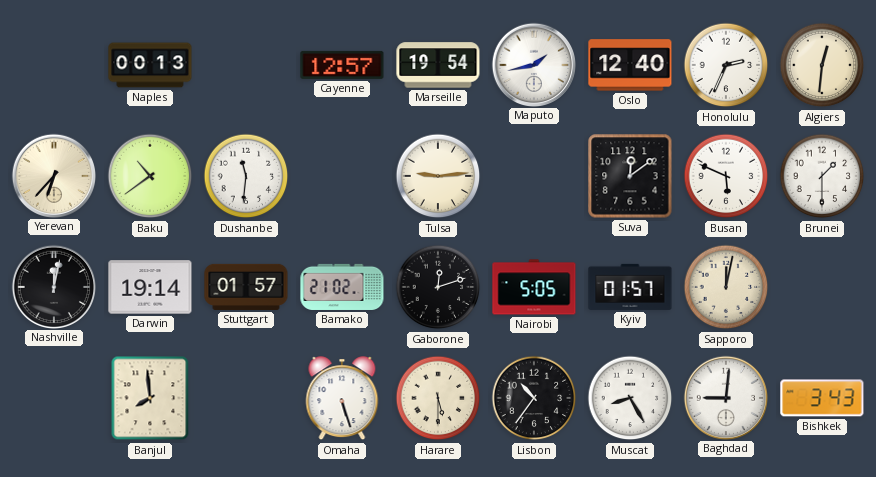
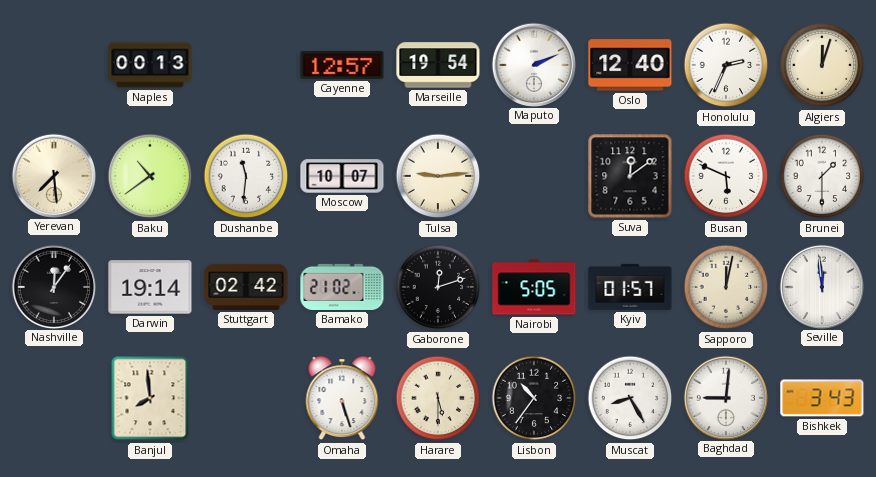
Maputo: 1:43 -> 2:11 (533, 64)
Algiers: 12:31 -> 12:03 (822, 65)
Yerevan: 6:37 -> 7:29 (53, 175)
Moscow: none -> 10:07 (342, 176)
Nashville: 12:02 -> 12:06 (53, 286)
Stuttgart: 01:57 -> 02:42 (246, 287)
Seville: none -> 11:59 (821, 286)
